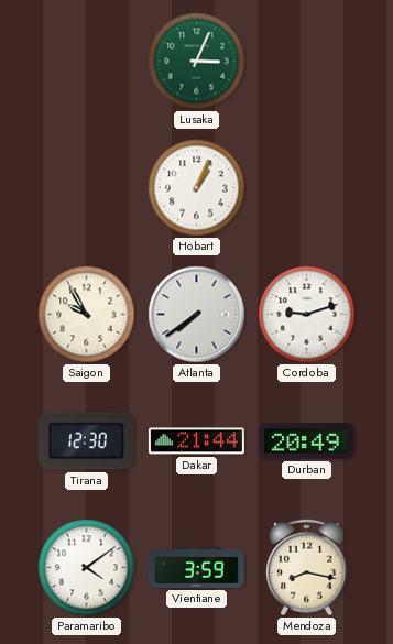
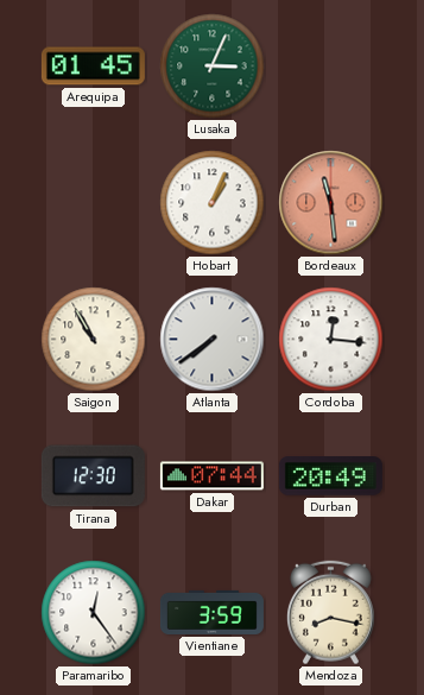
Arequipa: none -> 01:45 (93, 67)
Bordeaux: none -> 11:29 (331, 203)
Saigon: 9:55 -> 10:55 (94, 340)
Cordoba: 9:12 -> 12:16 (331, 340)
Dakar: 21:44 -> 07:44 (211, 476)
Paramaribo: 4:09 -> 12:24 (94, 613)
